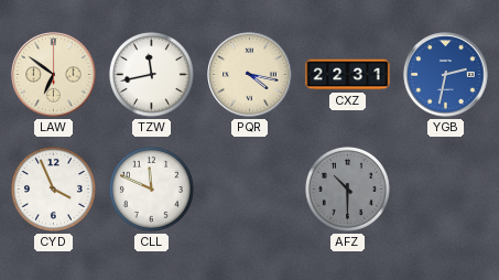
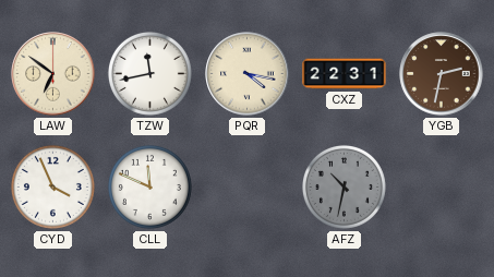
YGB dial: blue -> brown (442, 74)
AFZ: 10:30 -> 10:32 (344, 186)
